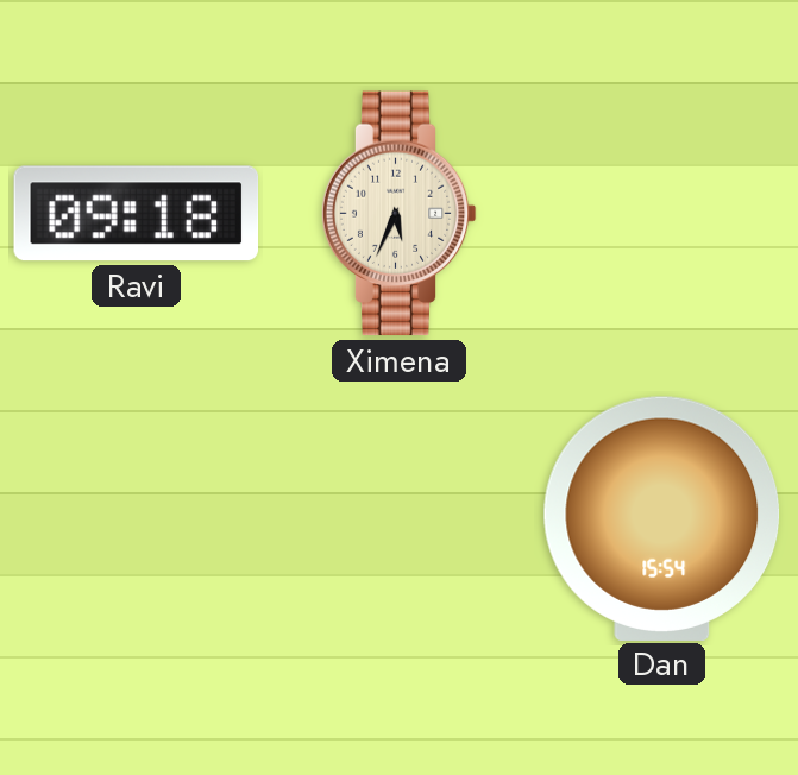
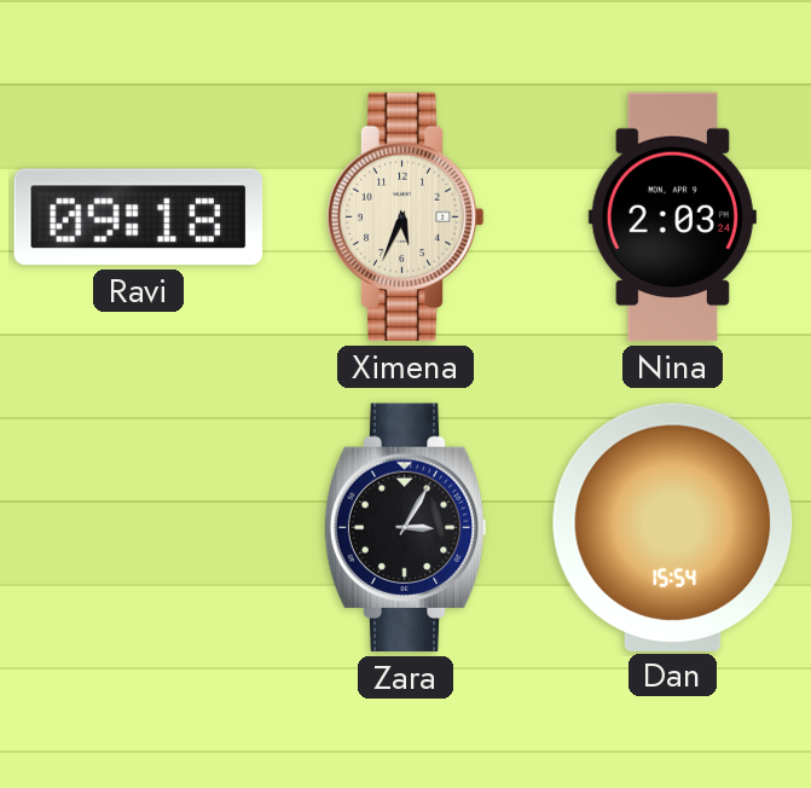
Nina: none -> 2:03 (672, 218)
Zara: none -> 3:05 (405, 528)
